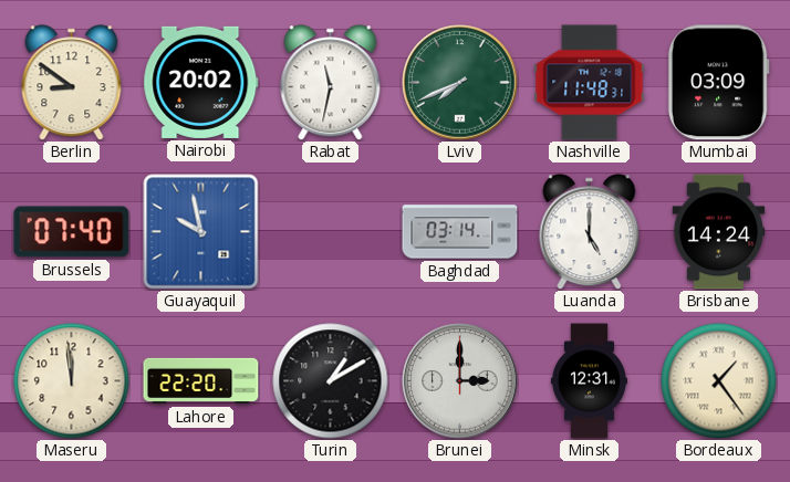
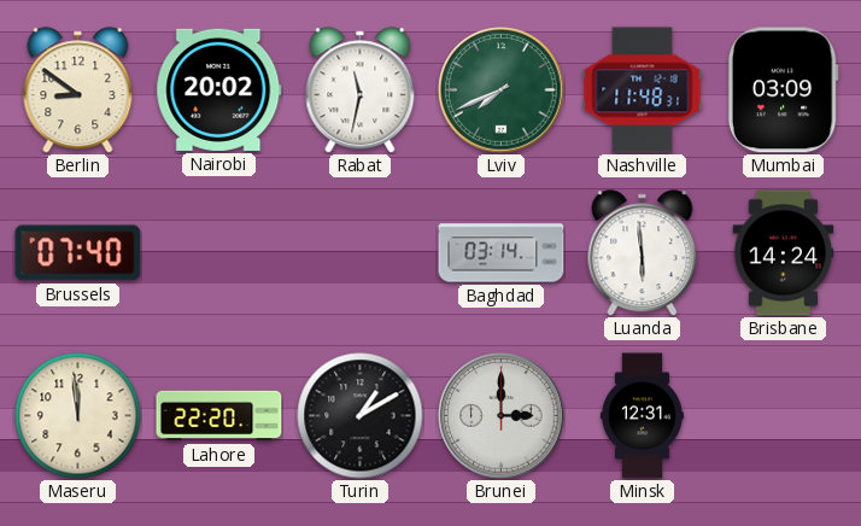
Guayaquil: 9:58 -> none (201, 232)
Luanda: 5:00 -> 5:59 (643, 253)
Bordeaux: 1:24 -> none (719, 381)
